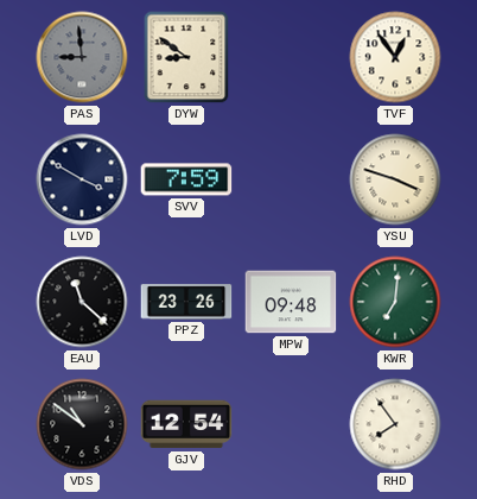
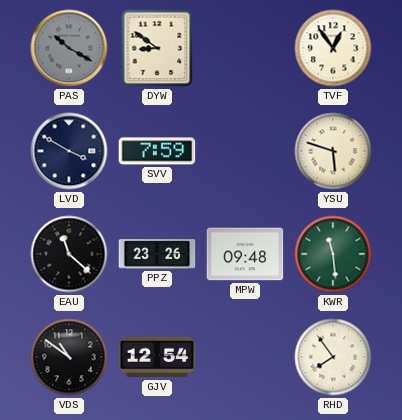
PAS: 8:59 -> 10:20 (69, 48)
YSU: 3:48 -> 5:48 (333, 151)
KWR: 7:01 -> 11:29 (333, 254)
